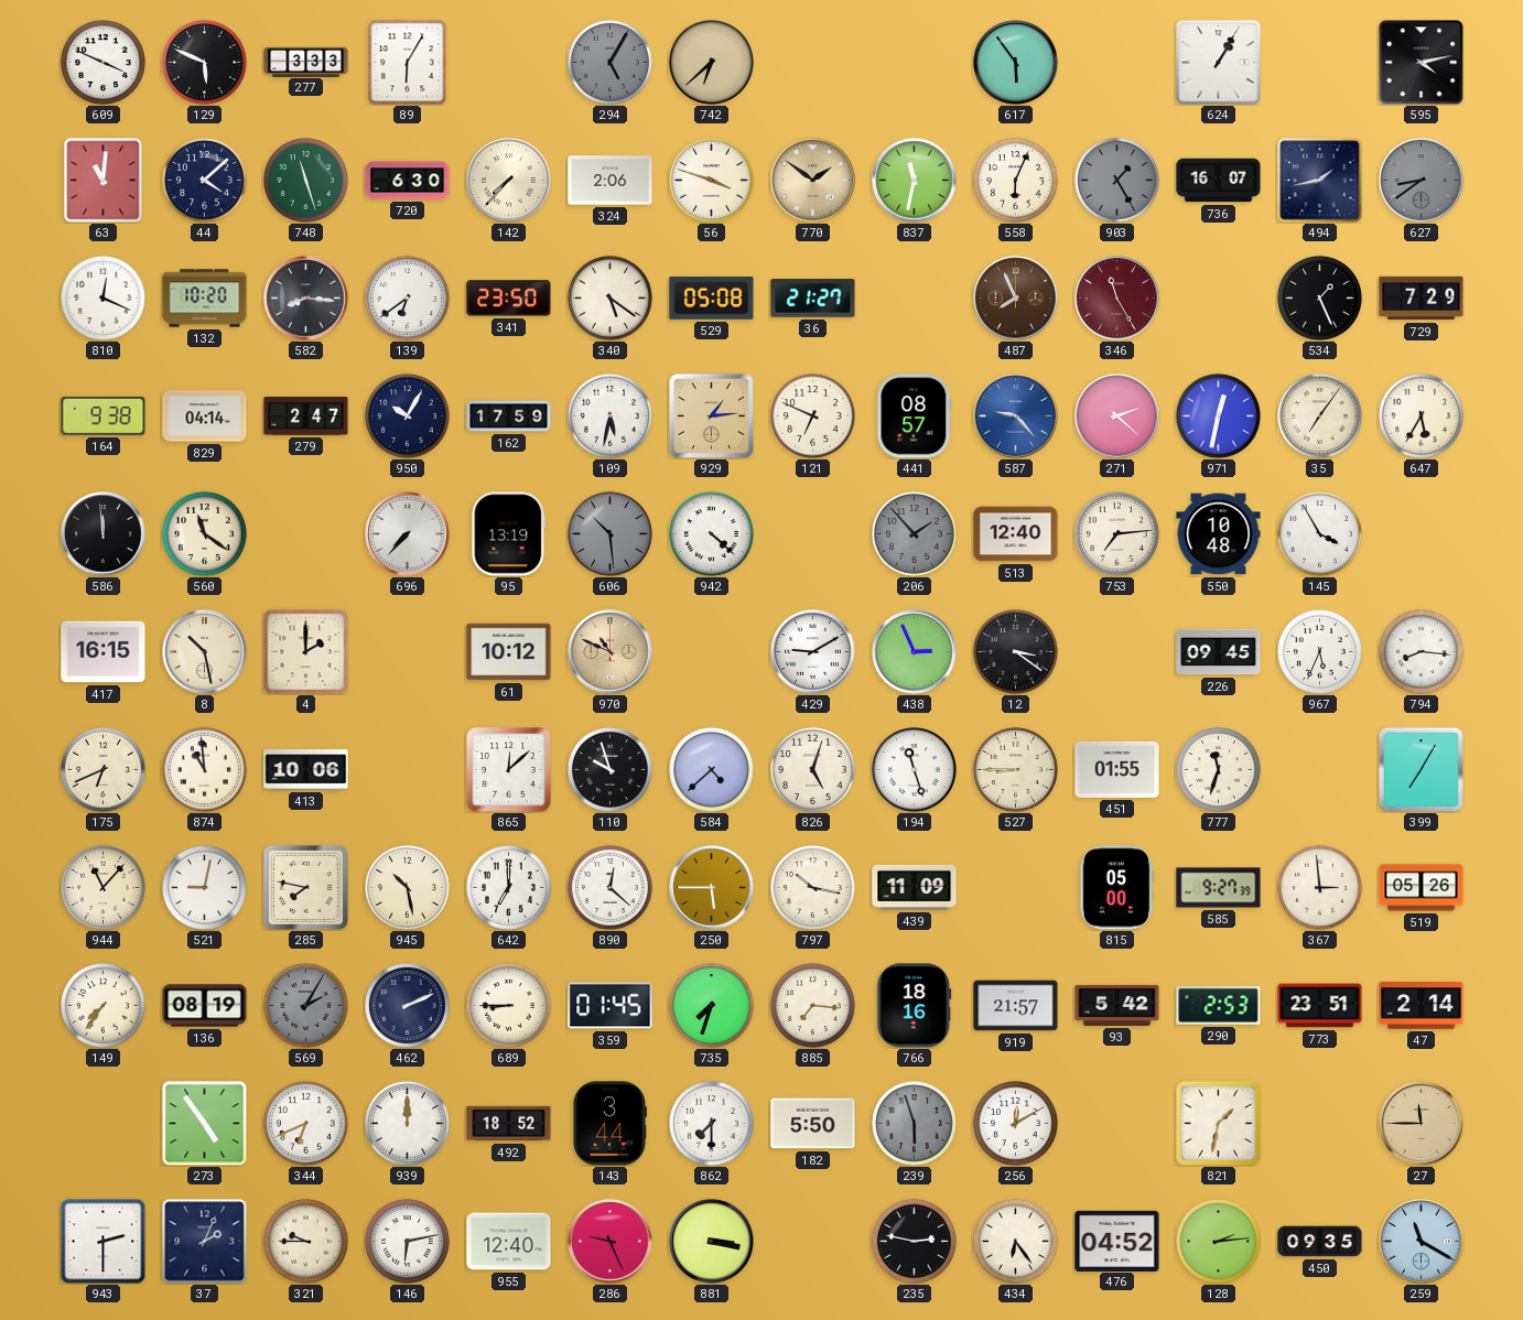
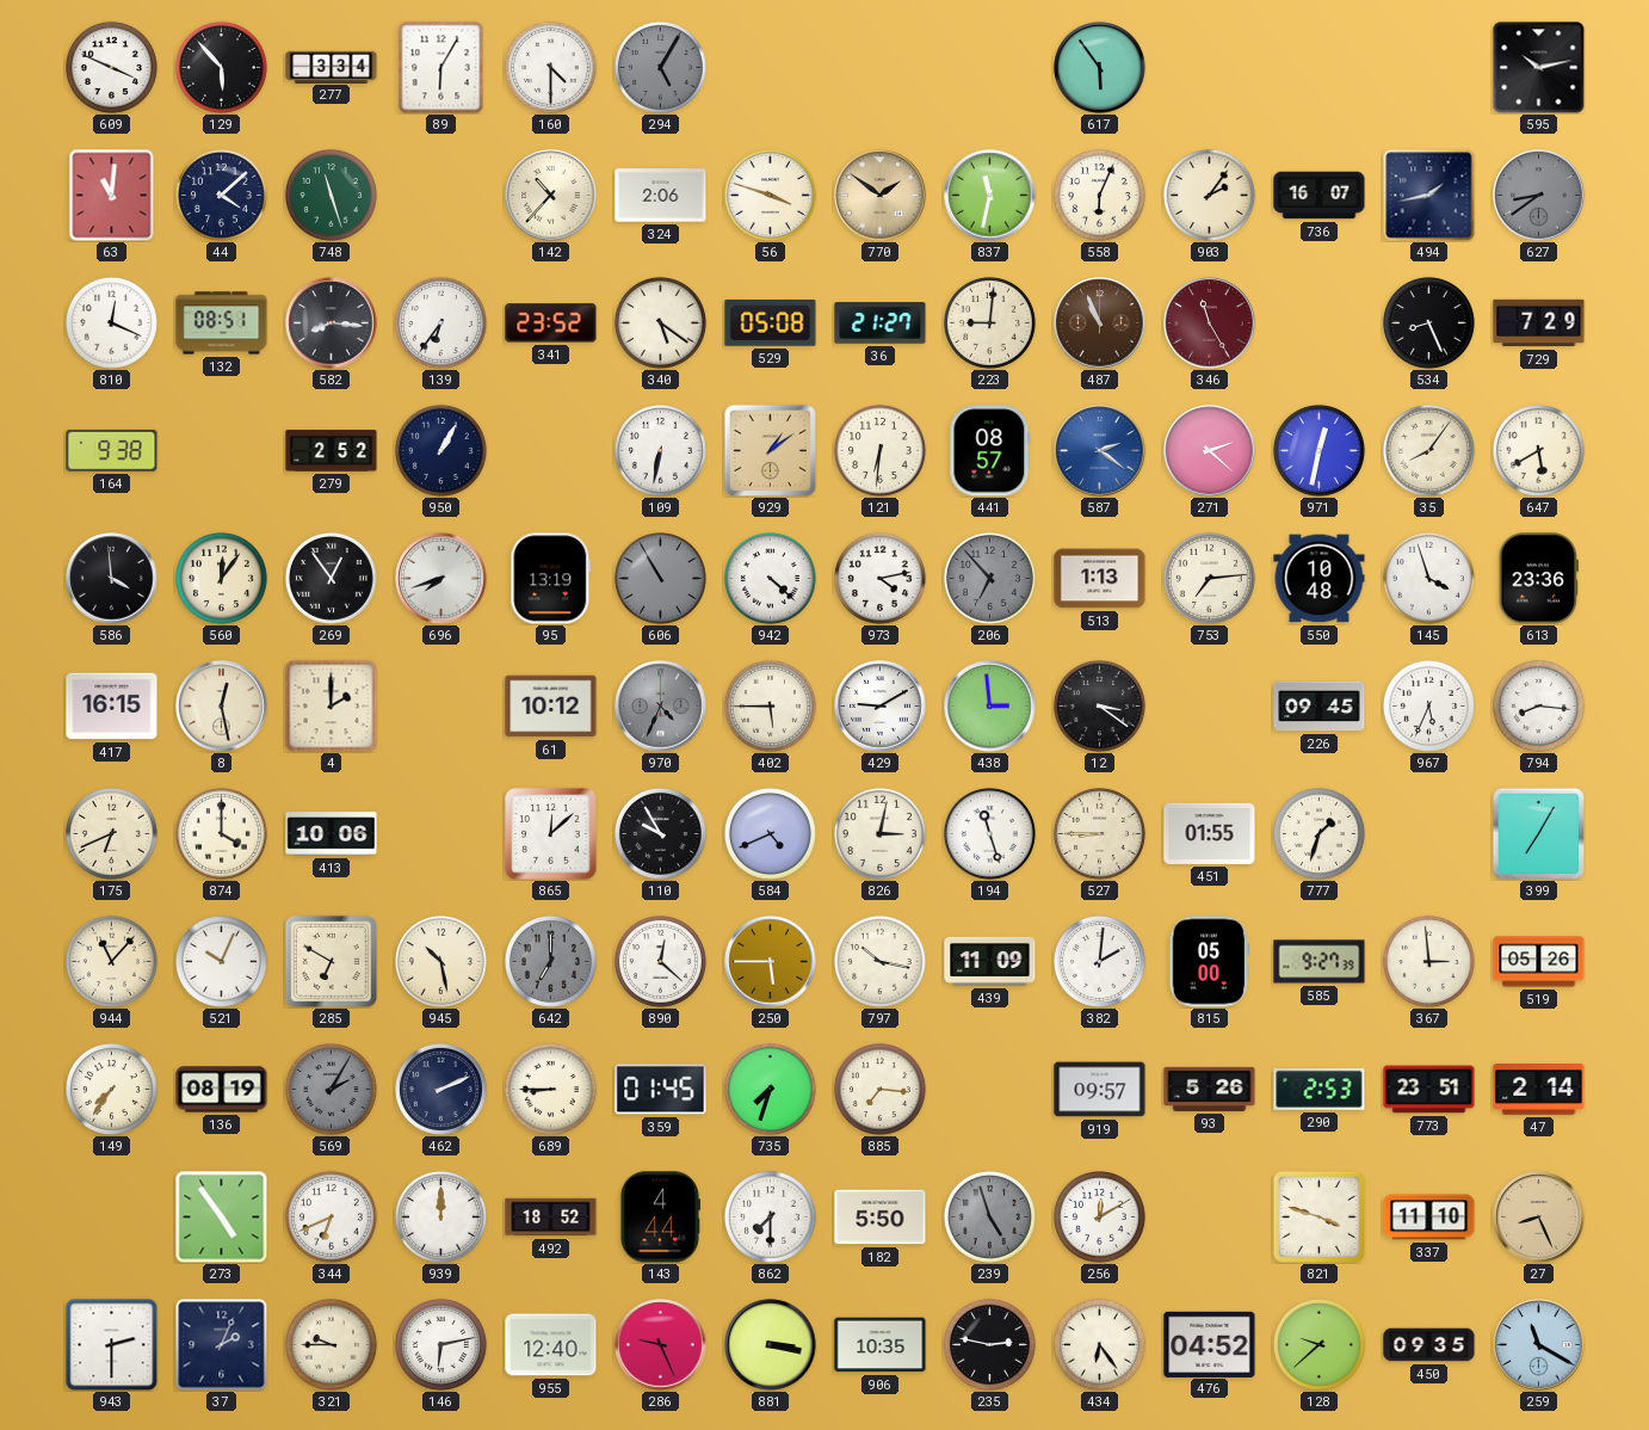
129: 5:49 -> 5:53 (221, 67)
277: 3:33 -> 3:34 (332, 67)
160: none -> 4:30 (550, 67)
742: 6:38 -> none (711, 62)
624: 1:05 -> none (1219, 63)
595: 4:13 -> 10:13 (1539, 68)
720: 6:30 -> none (408, 181)
142: 7:37 -> 10:37 (551, 196)
903: 1:25 -> 2:06 (1209, 195)
903 dial: grey -> cream (1209, 195)
132: 10:20 -> 08:51 (222, 323)
139: 6:39 -> 6:36 (440, 322)
341: 23:50 -> 23:52 (551, 323)
223: none -> 9:01 (989, 322)
487: 7:56 -> 10:56 (1100, 323)
534: 1:26 -> 8:26 (1428, 322)
829: 04:14 -> none (205, 416)
279: 2:47 -> 2:52 (332, 451)
950: 10:05 -> 1:05 (440, 450)
162: 17:59 -> none (509, 416)
109: 5:32 -> 6:32 (660, 450)
929: 1:14 -> 1:09 (770, 450)
121: 6:49 -> 6:31 (879, 450)
587: 9:23 -> 2:21 (1100, 451)
35: 7:06 -> 8:06 (1428, 450)
647: 5:35 -> 5:40 (1538, 450)
586: 11:59 -> 3:59 (112, 579)
560: 11:21 -> 12:06 (221, 578)
269: none -> 12:54 (331, 578)
696: 7:37 -> 7:42 (441, 579)
606: 10:29 -> 10:55 (660, 578)
973: none -> 4:13 (879, 578)
206: 1:53 -> 6:53 (989, 578)
513: 12:40 -> 1:13 (1100, 579)
145: 3:55 -> 3:57 (1428, 578)
613: none -> 23:36 (1538, 579)
8: 10:28 -> 12:28 (222, 707)
970: 10:49 -> 4:34 (661, 707)
970 dial: champagne -> grey (661, 707)
402: none -> 5:45 (770, 705)
438: 2:56 -> 2:59 (990, 707)
874: 10:59 -> 4:00 (221, 833)
110: 9:57 -> 9:55 (660, 833)
584: 4:38 -> 4:41 (770, 833)
826: 5:03 -> 3:02 (879, 833)
777: 11:33 -> 1:33 (1318, 833)
521: 9:02 -> 10:04 (221, 961)
285: 7:47 -> 6:50 (331, 961)
642 dial: white -> grey (550, 961)
382: none -> 2:01 (1099, 961)
766: 18:16 -> none (915, 1006)
919: 21:57 -> 09:57 (1100, 1090)
93: 5:42 -> 5:26 (1210, 1089)
143: 3:44 -> 4:44 (660, 1218)
239: 5:57 -> 4:57 (989, 1216)
821: 1:32 -> 3:48 (1318, 1216)
337: none -> 11:10 (1429, 1218)
27: 11:45 -> 8:26 (1539, 1218)
906: none -> 10:35 (881, 1345)
128: 2:14 -> 9:38 (1318, 1344)
